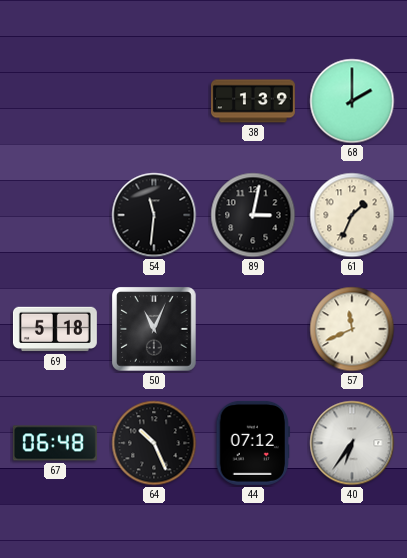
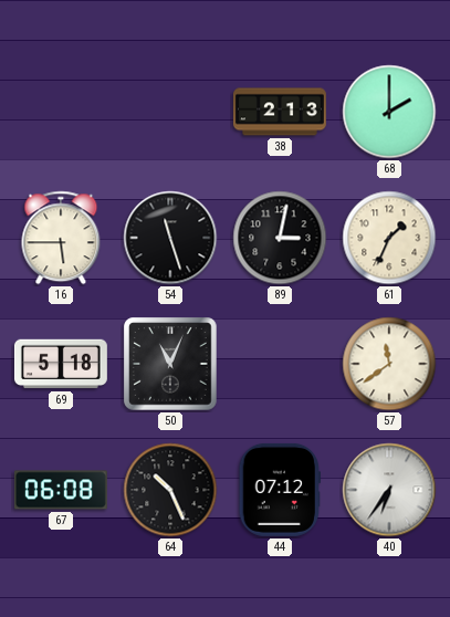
38: 1:39 -> 2:13 (280, 112)
16: none -> 5:45 (61, 238)
54: 11:31 -> 11:27 (170, 238)
57: 11:41 -> 11:39 (389, 364)
67: 06:48 -> 06:08 (61, 490)
